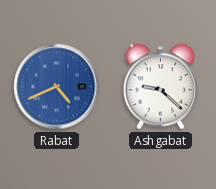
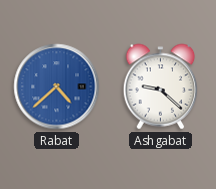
Rabat: 4:41 -> 4:38 (57, 87)
